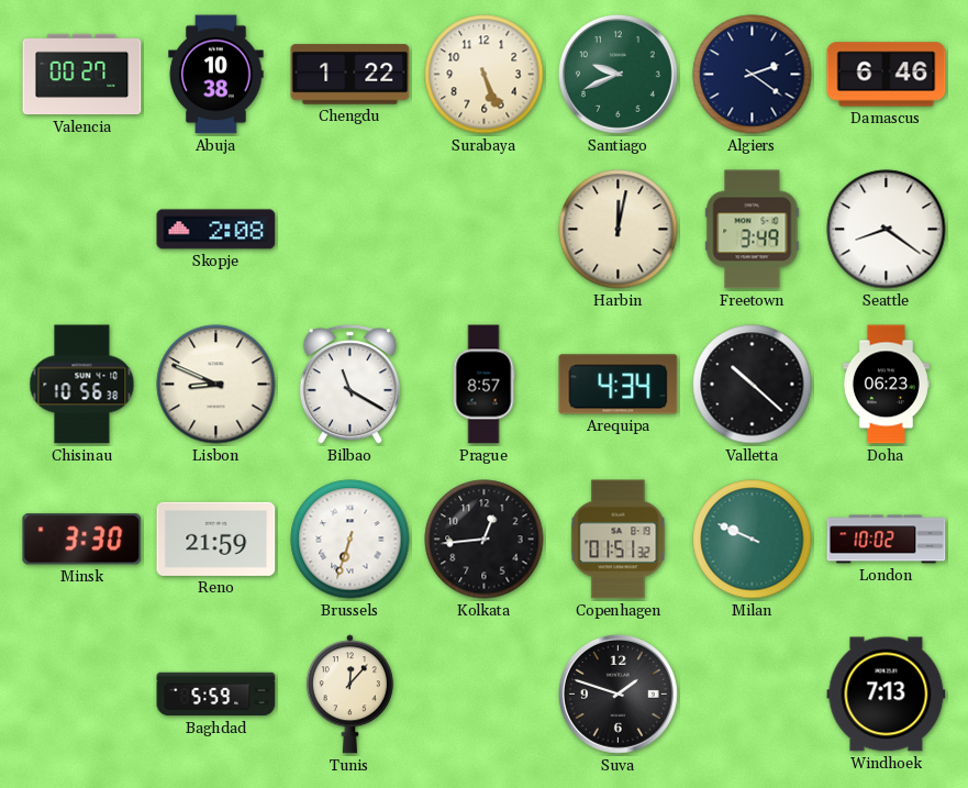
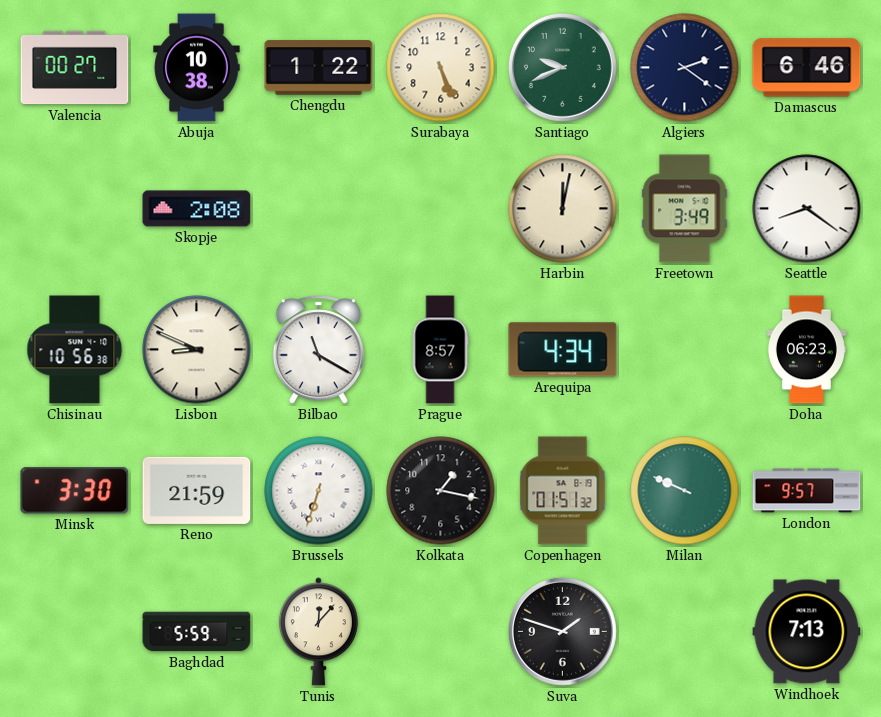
Valletta: 10:22 -> none (753, 385)
Kolkata: 12:44 -> 1:17 (441, 491)
London: 10:02 -> 9:57 (807, 491)
